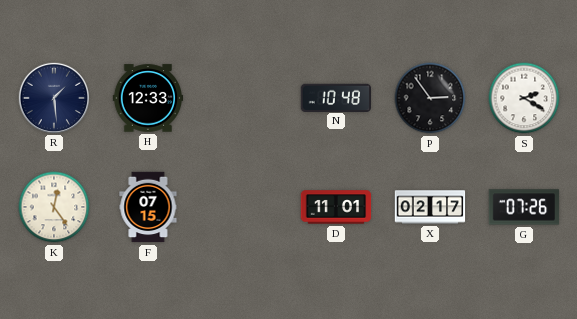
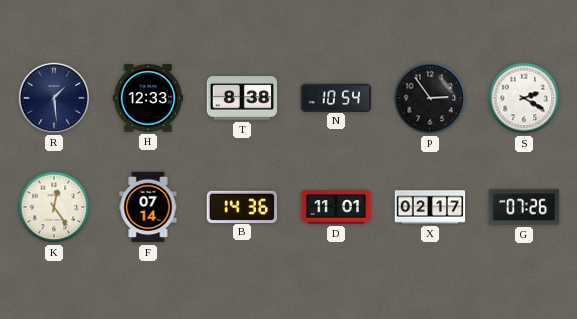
T: none -> 8:38 (242, 98)
N: 10:48 -> 10:54 (335, 97)
F: 07:15 -> 07:14 (148, 207)
B: none -> 14:36 (241, 206)
